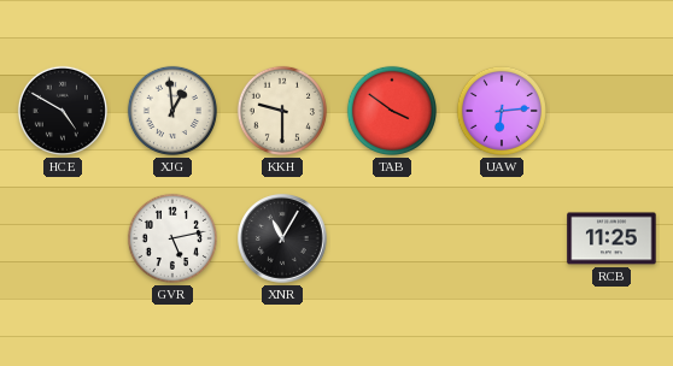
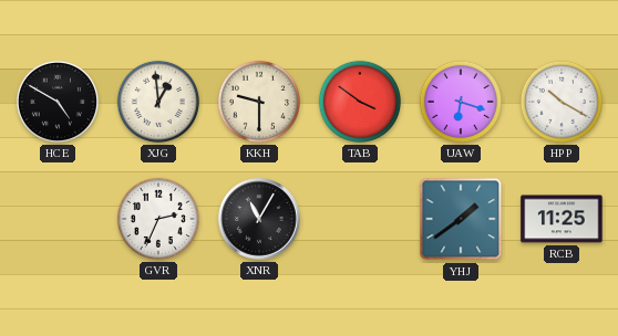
UAW: 6:14 -> 6:18 (461, 102)
HPP: none -> 10:20 (562, 102)
GVR: 5:13 -> 2:34 (158, 219)
YHJ: none -> 1:39 (461, 219)
